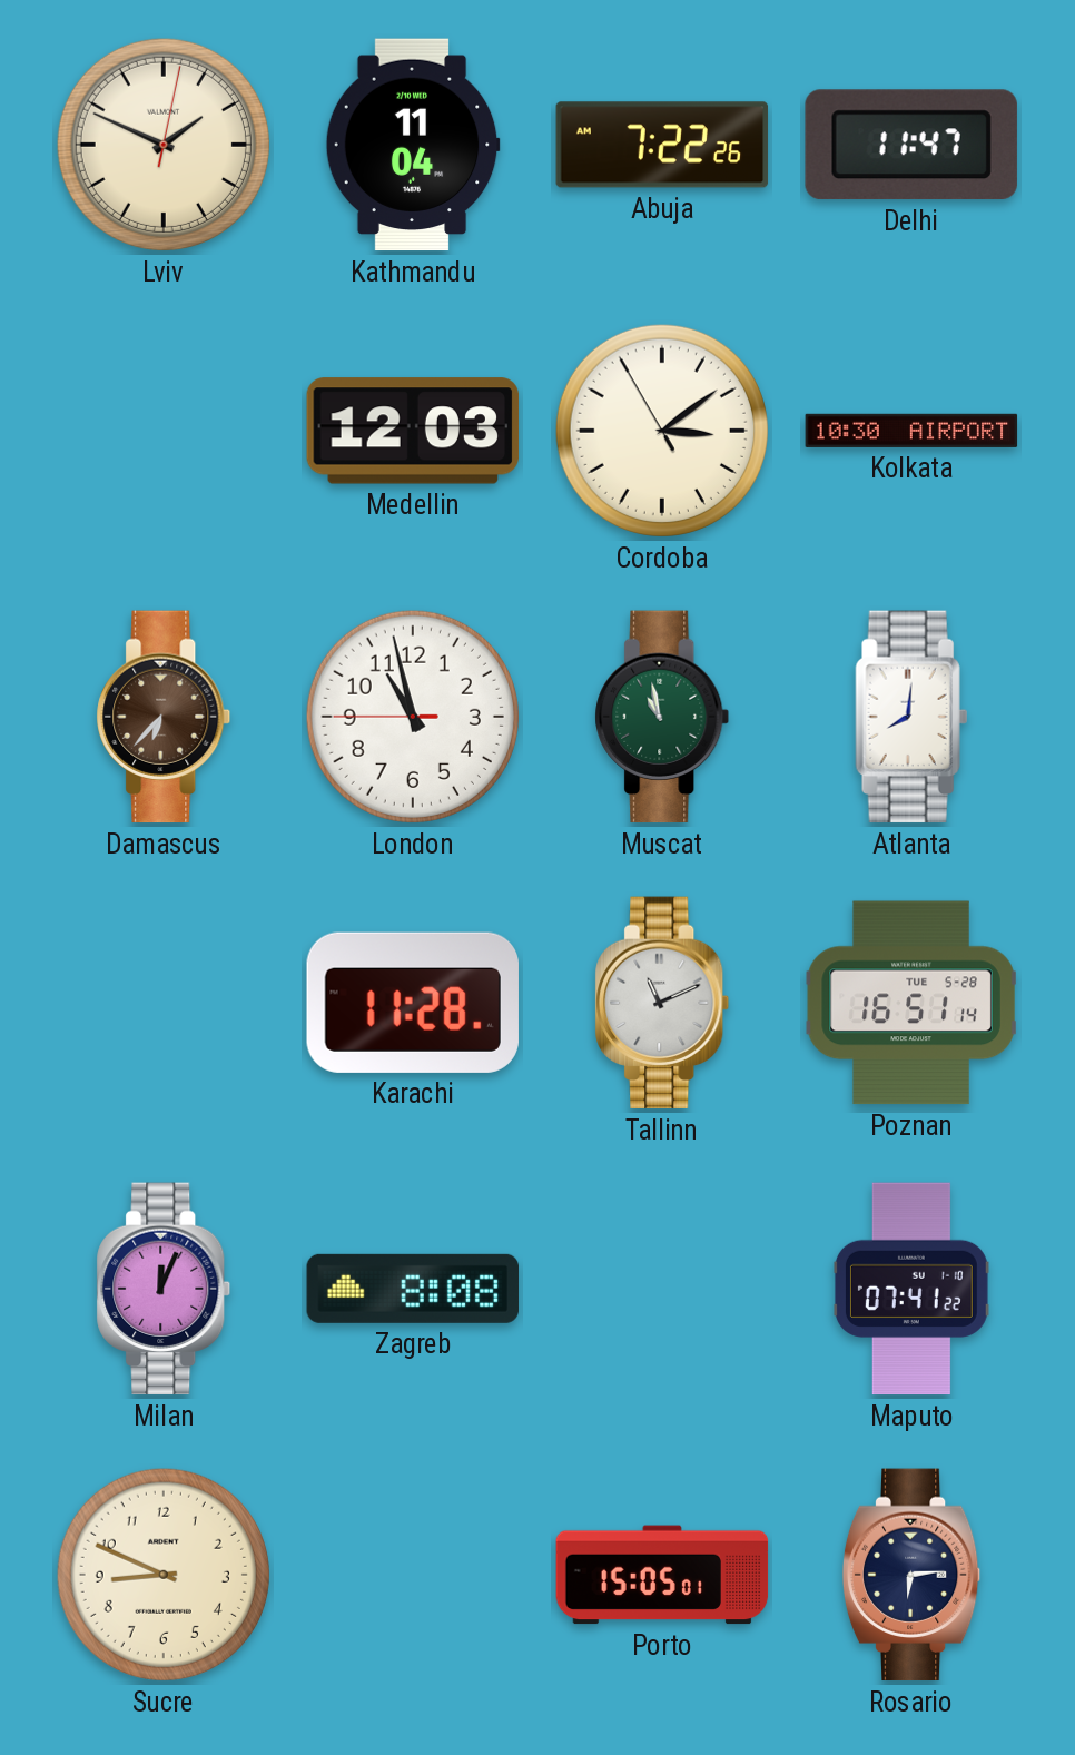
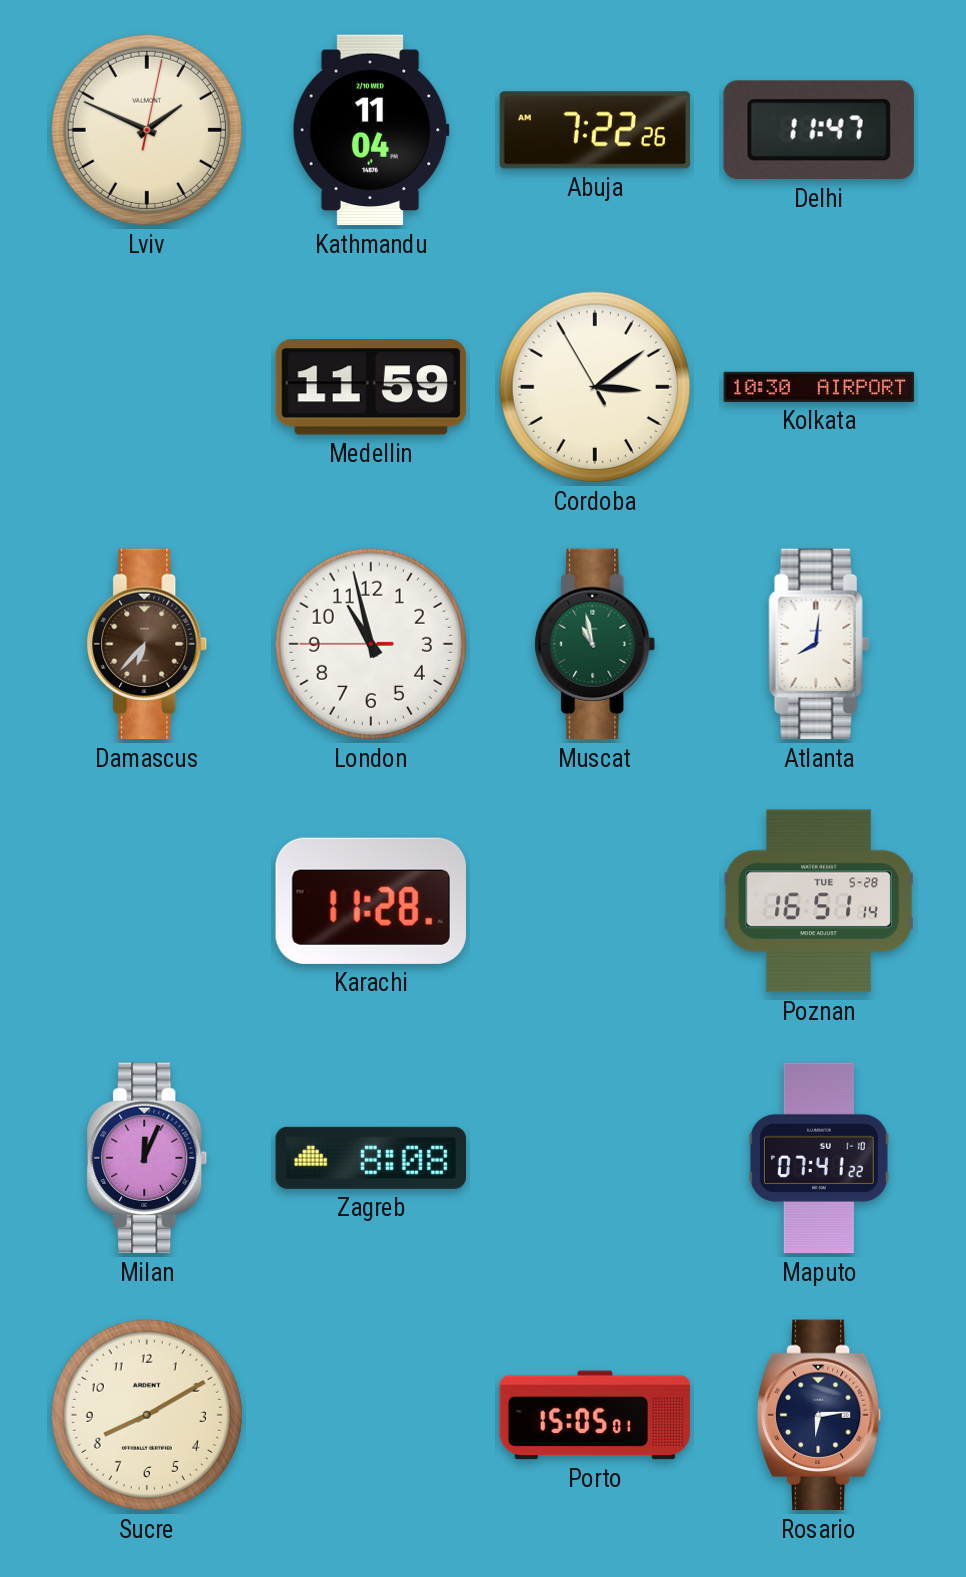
Medellin: 12:03 -> 11:59 (371, 387)
Tallinn: 11:11 -> none (662, 1003)
Sucre: 8:49 -> 8:10 (147, 1415)
